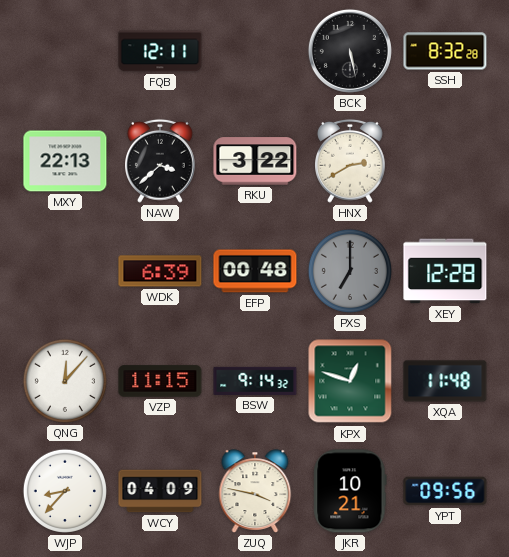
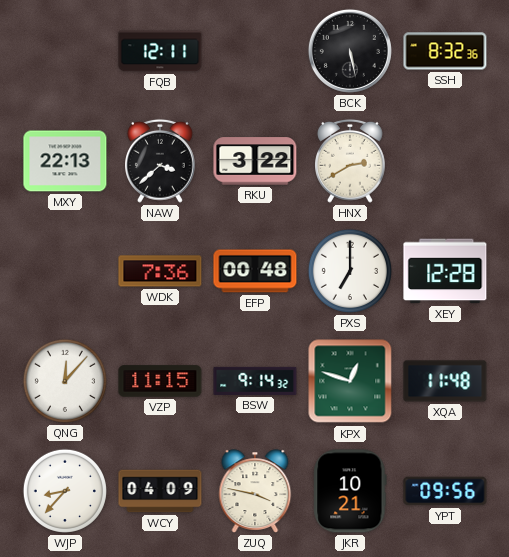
SSH: 8:32:28 -> 8:32:36 (445, 51)
WDK: 6:39 -> 7:36 (160, 271)
PXS dial: grey -> white (350, 271)
